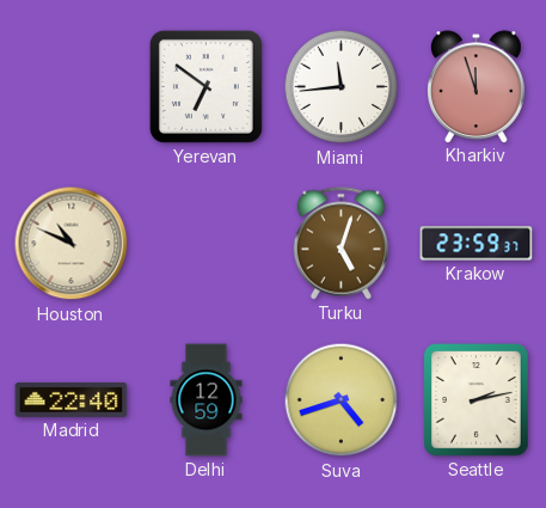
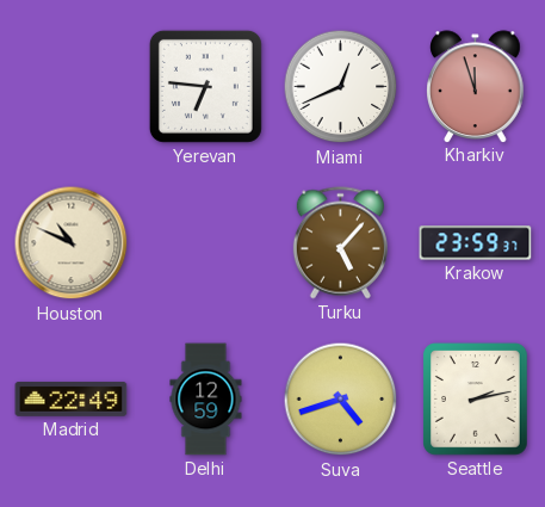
Yerevan: 6:51 -> 6:46 (205, 86)
Miami: 11:44 -> 12:41 (341, 87)
Turku: 5:03 -> 5:07 (340, 243)
Madrid: 22:40 -> 22:49 (72, 400)
